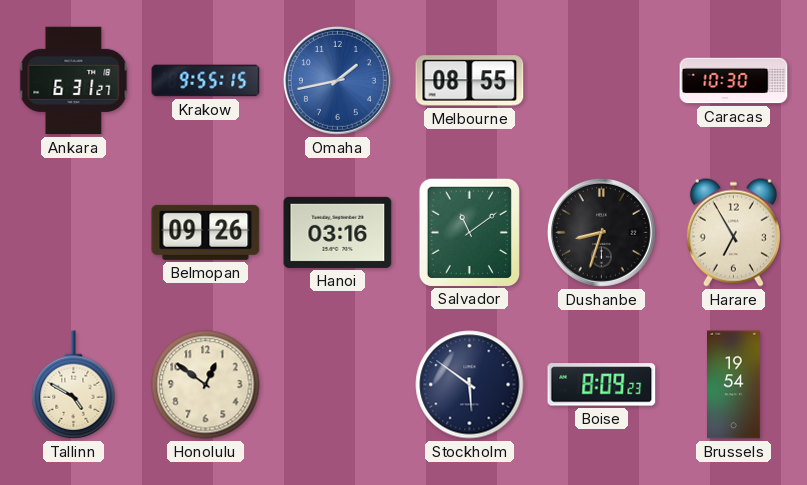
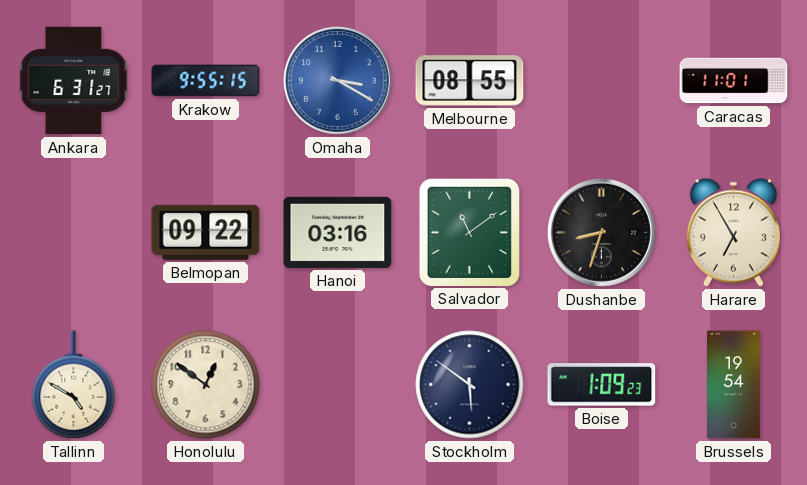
Omaha: 1:43 -> 3:20 (337, 80)
Caracas: 10:30 -> 11:01 (734, 81)
Belmopan: 09:26 -> 09:22 (206, 232)
Boise: 8:09 -> 1:09 (602, 385)
